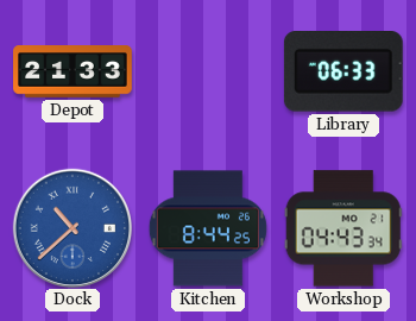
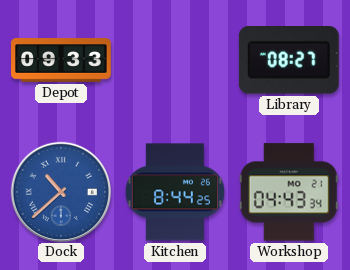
Depot: 21:33 -> 09:33 (61, 60)
Library: 06:33 -> 08:27 (289, 61)
